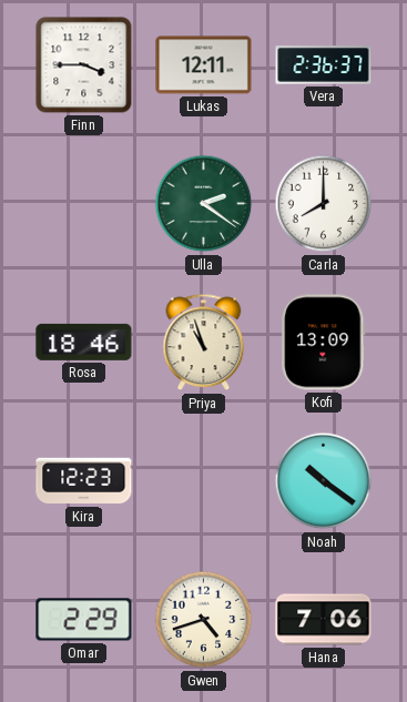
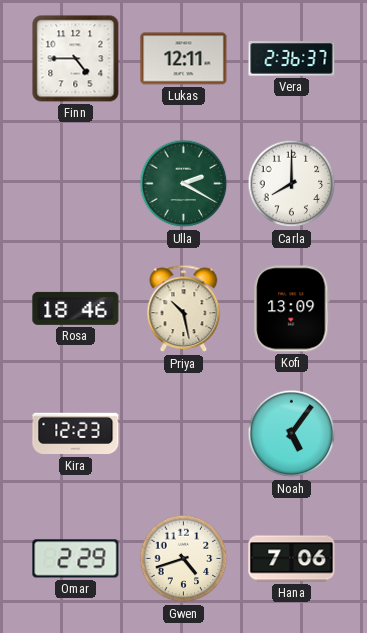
Finn: 3:45 -> 4:45 (76, 59)
Ulla: 2:21 -> 2:20 (184, 184)
Priya: 10:57 -> 10:28 (184, 309)
Noah: 10:21 -> 5:06 (292, 434)
